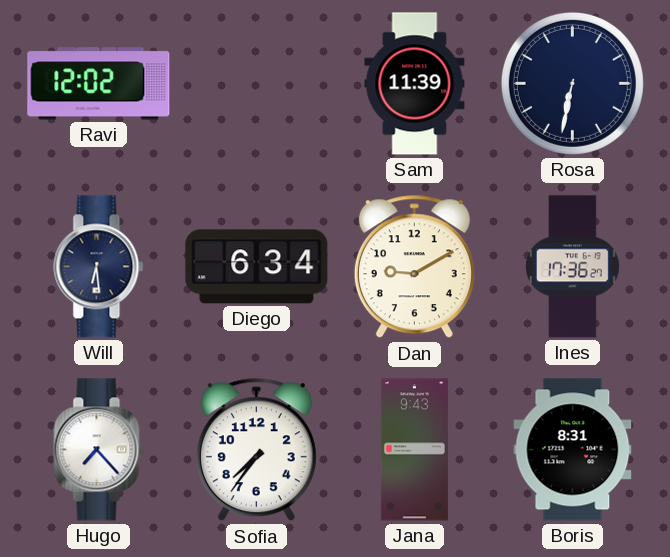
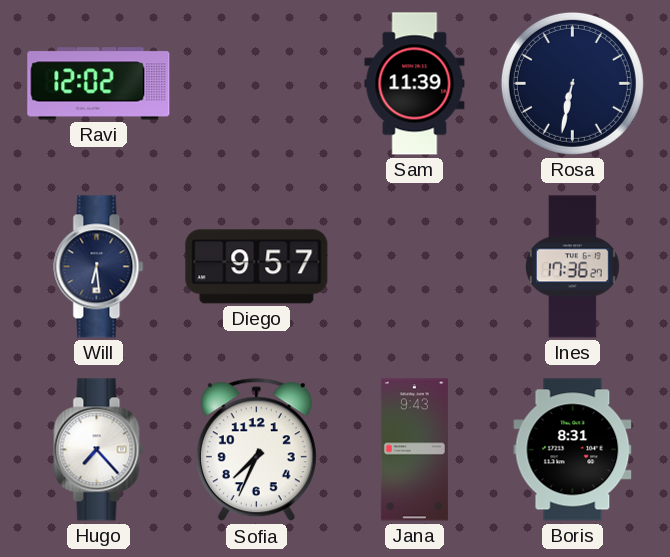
Diego: 6:34 -> 9:57 (257, 267)
Dan: 9:10 -> none (414, 267)
Sofia: 7:36 -> 7:34 (256, 450)
